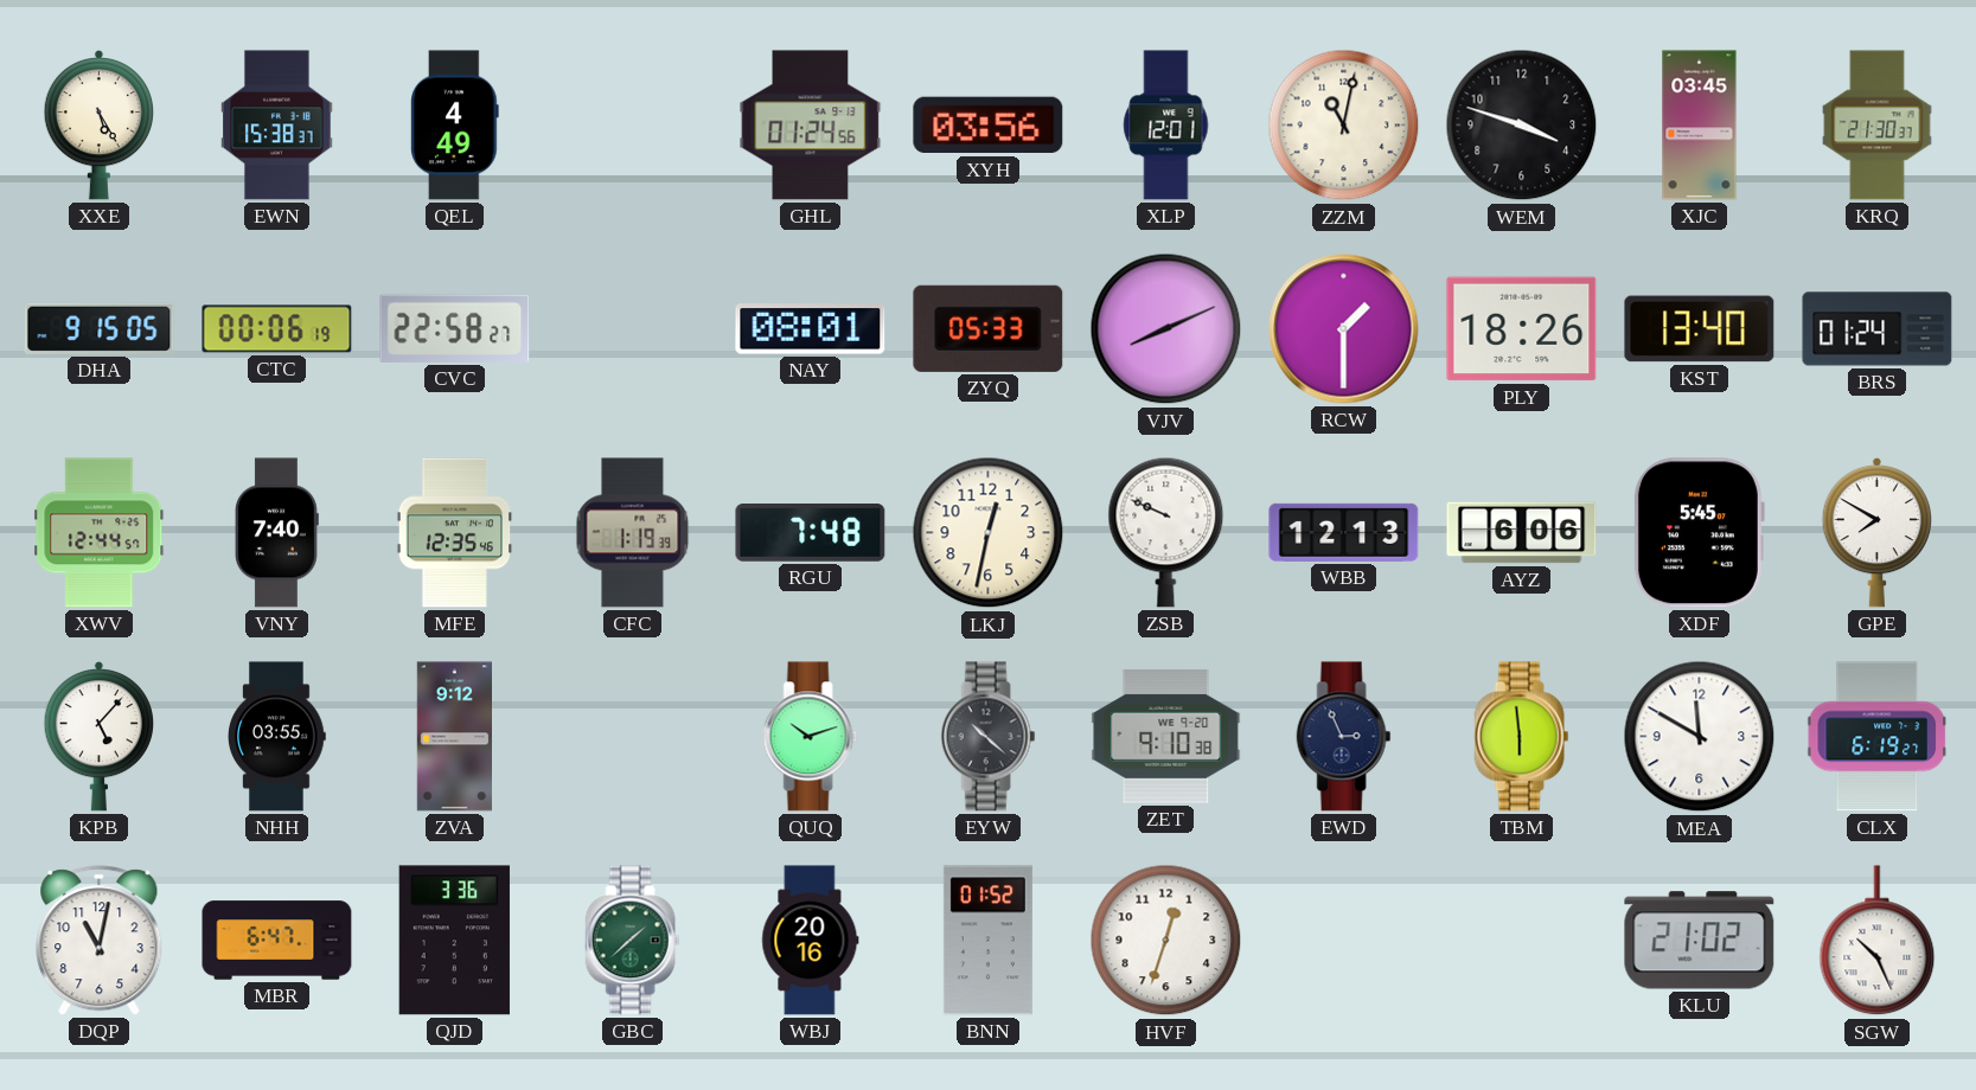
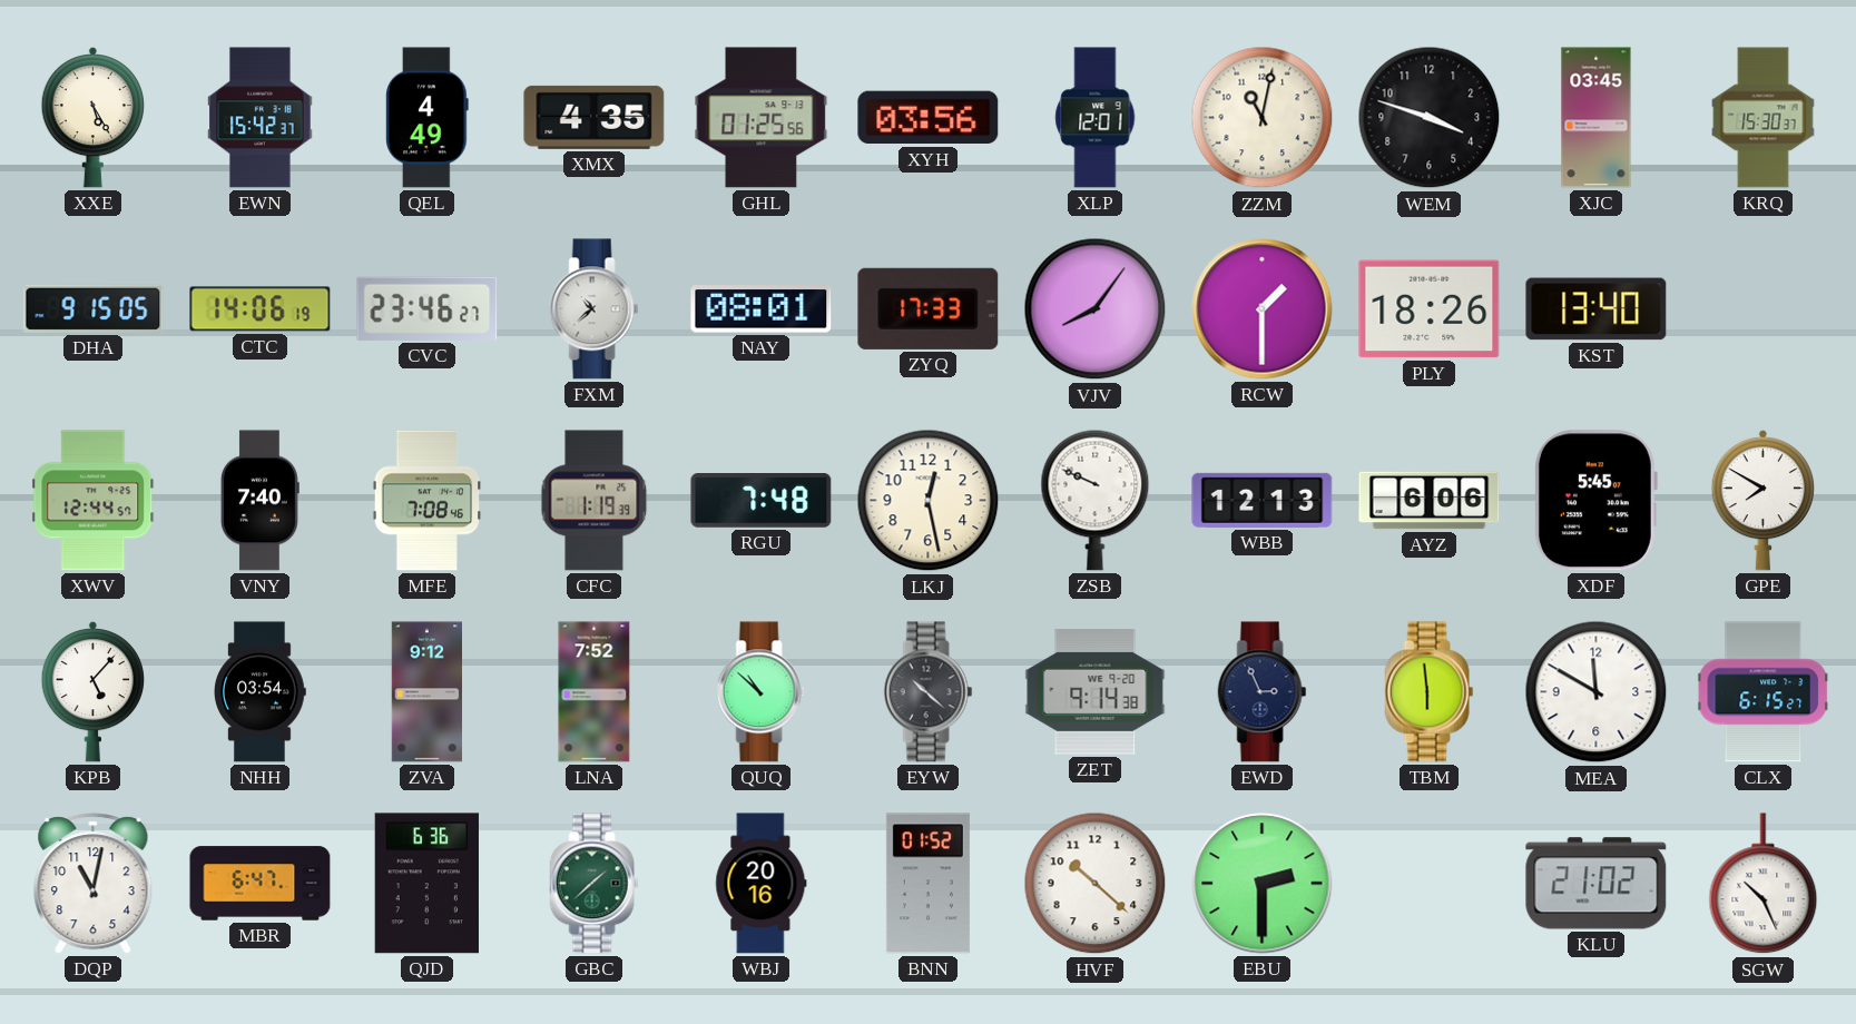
EWN: 15:38 -> 15:42 (261, 118)
XMX: none -> 4:35 (595, 117)
GHL: 01:24 -> 01:25 (762, 118)
KRQ: 21:30 -> 15:30 (1764, 118)
CTC: 00:06 -> 14:06 (261, 309)
CVC: 22:58 -> 23:46 (428, 308)
FXM: none -> 10:38 (595, 309)
ZYQ: 05:33 -> 17:33 (929, 308)
VJV: 8:11 -> 8:06 (1096, 309)
BRS: 01:24 -> none (1878, 329)
MFE: 12:35 -> 7:08 (428, 501)
LKJ: 12:32 -> 12:28 (929, 501)
NHH: 03:55 -> 03:54 (261, 692)
LNA: none -> 7:52 (595, 692)
QUQ: 10:12 -> 10:52 (762, 692)
ZET: 9:10 -> 9:14 (1096, 691)
CLX: 6:19 -> 6:15 (1764, 692)
QJD: 3:36 -> 6:36 (426, 884)
HVF: 12:33 -> 10:22 (1096, 884)
EBU: none -> 2:30 (1263, 884)
